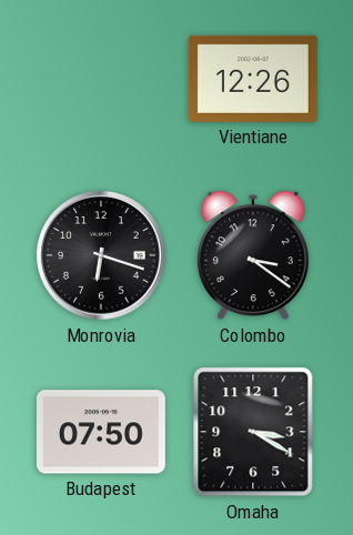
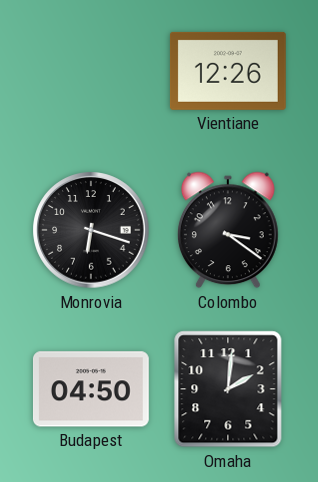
Budapest: 07:50 -> 04:50 (91, 389)
Omaha: 3:20 -> 2:01 (228, 389)
